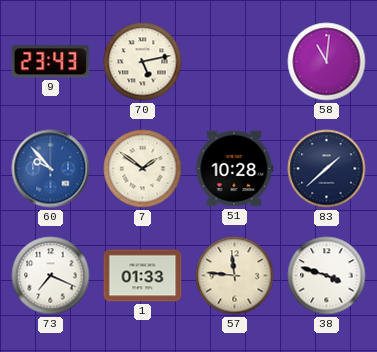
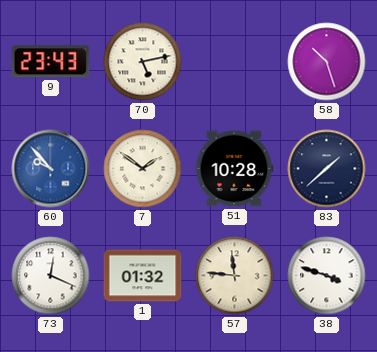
58: 11:01 -> 10:27 (327, 62)
73: 7:19 -> 12:19 (51, 276)
1: 01:33 -> 01:32 (143, 276)
